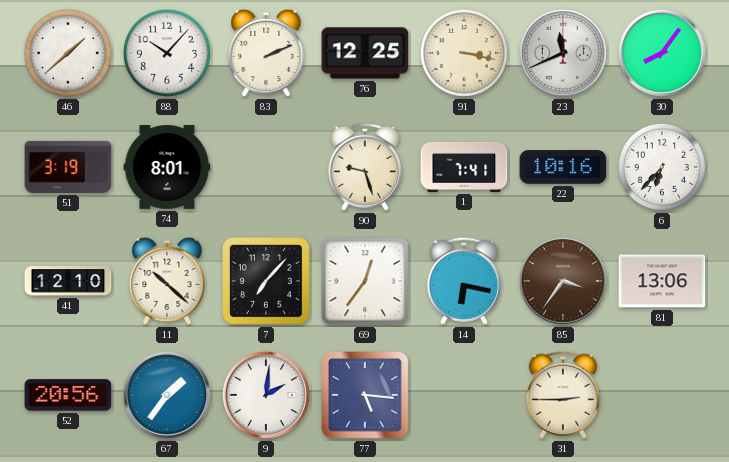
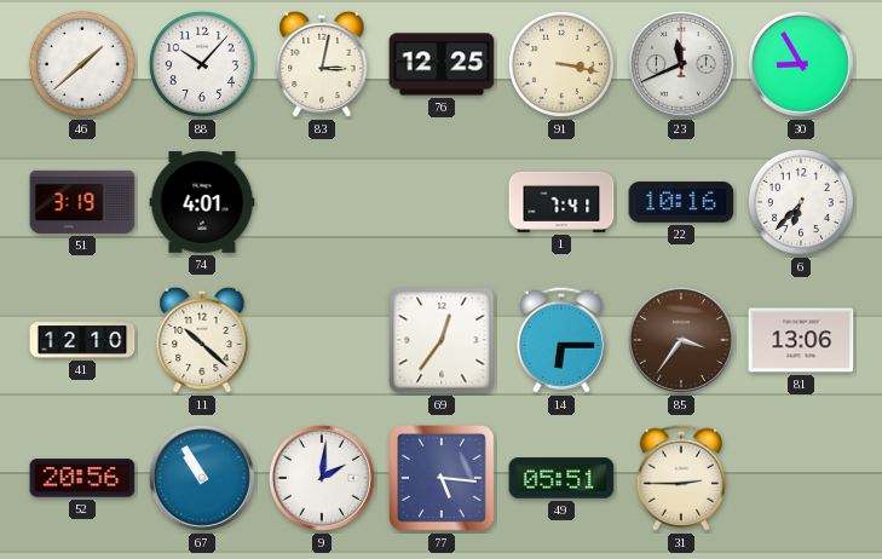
83: 2:11 -> 3:02 (322, 64)
30: 8:06 -> 8:55 (801, 64)
74: 8:01 -> 4:01 (202, 202)
90: 9:27 -> none (364, 167)
7: 7:07 -> none (267, 282)
14: 6:17 -> 6:15 (560, 340)
67: 1:36 -> 10:55 (202, 478)
49: none -> 05:51 (561, 478)
